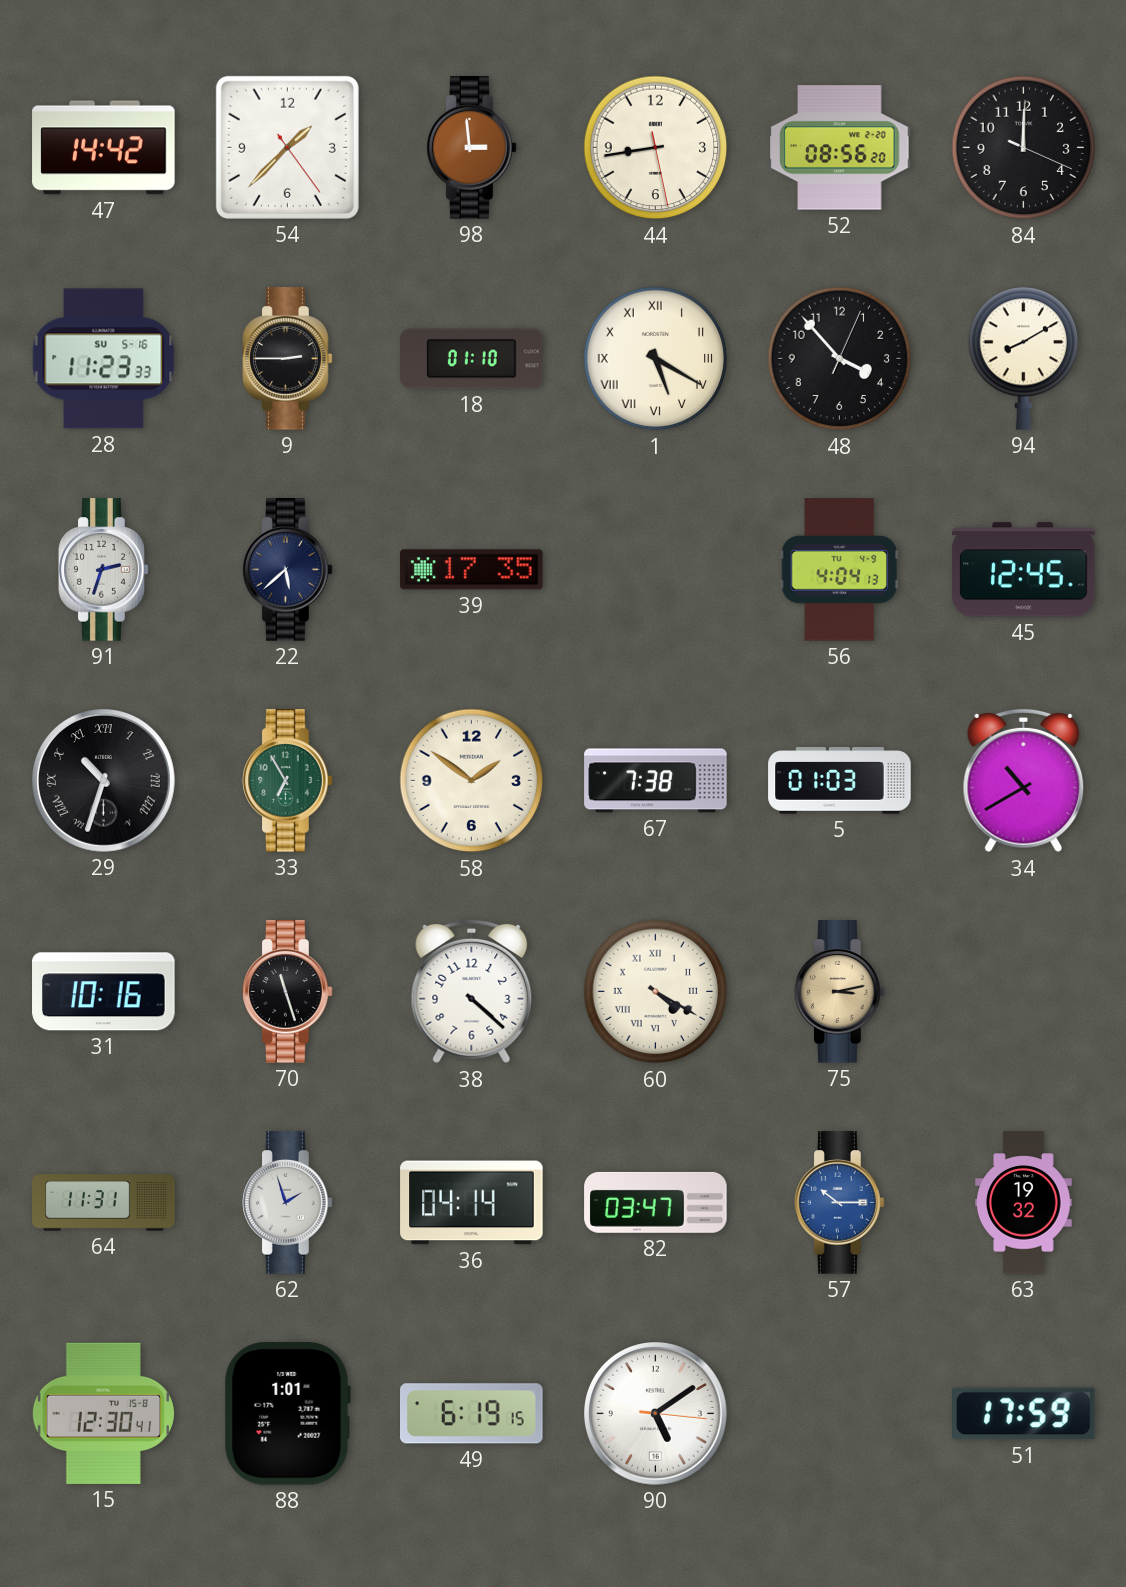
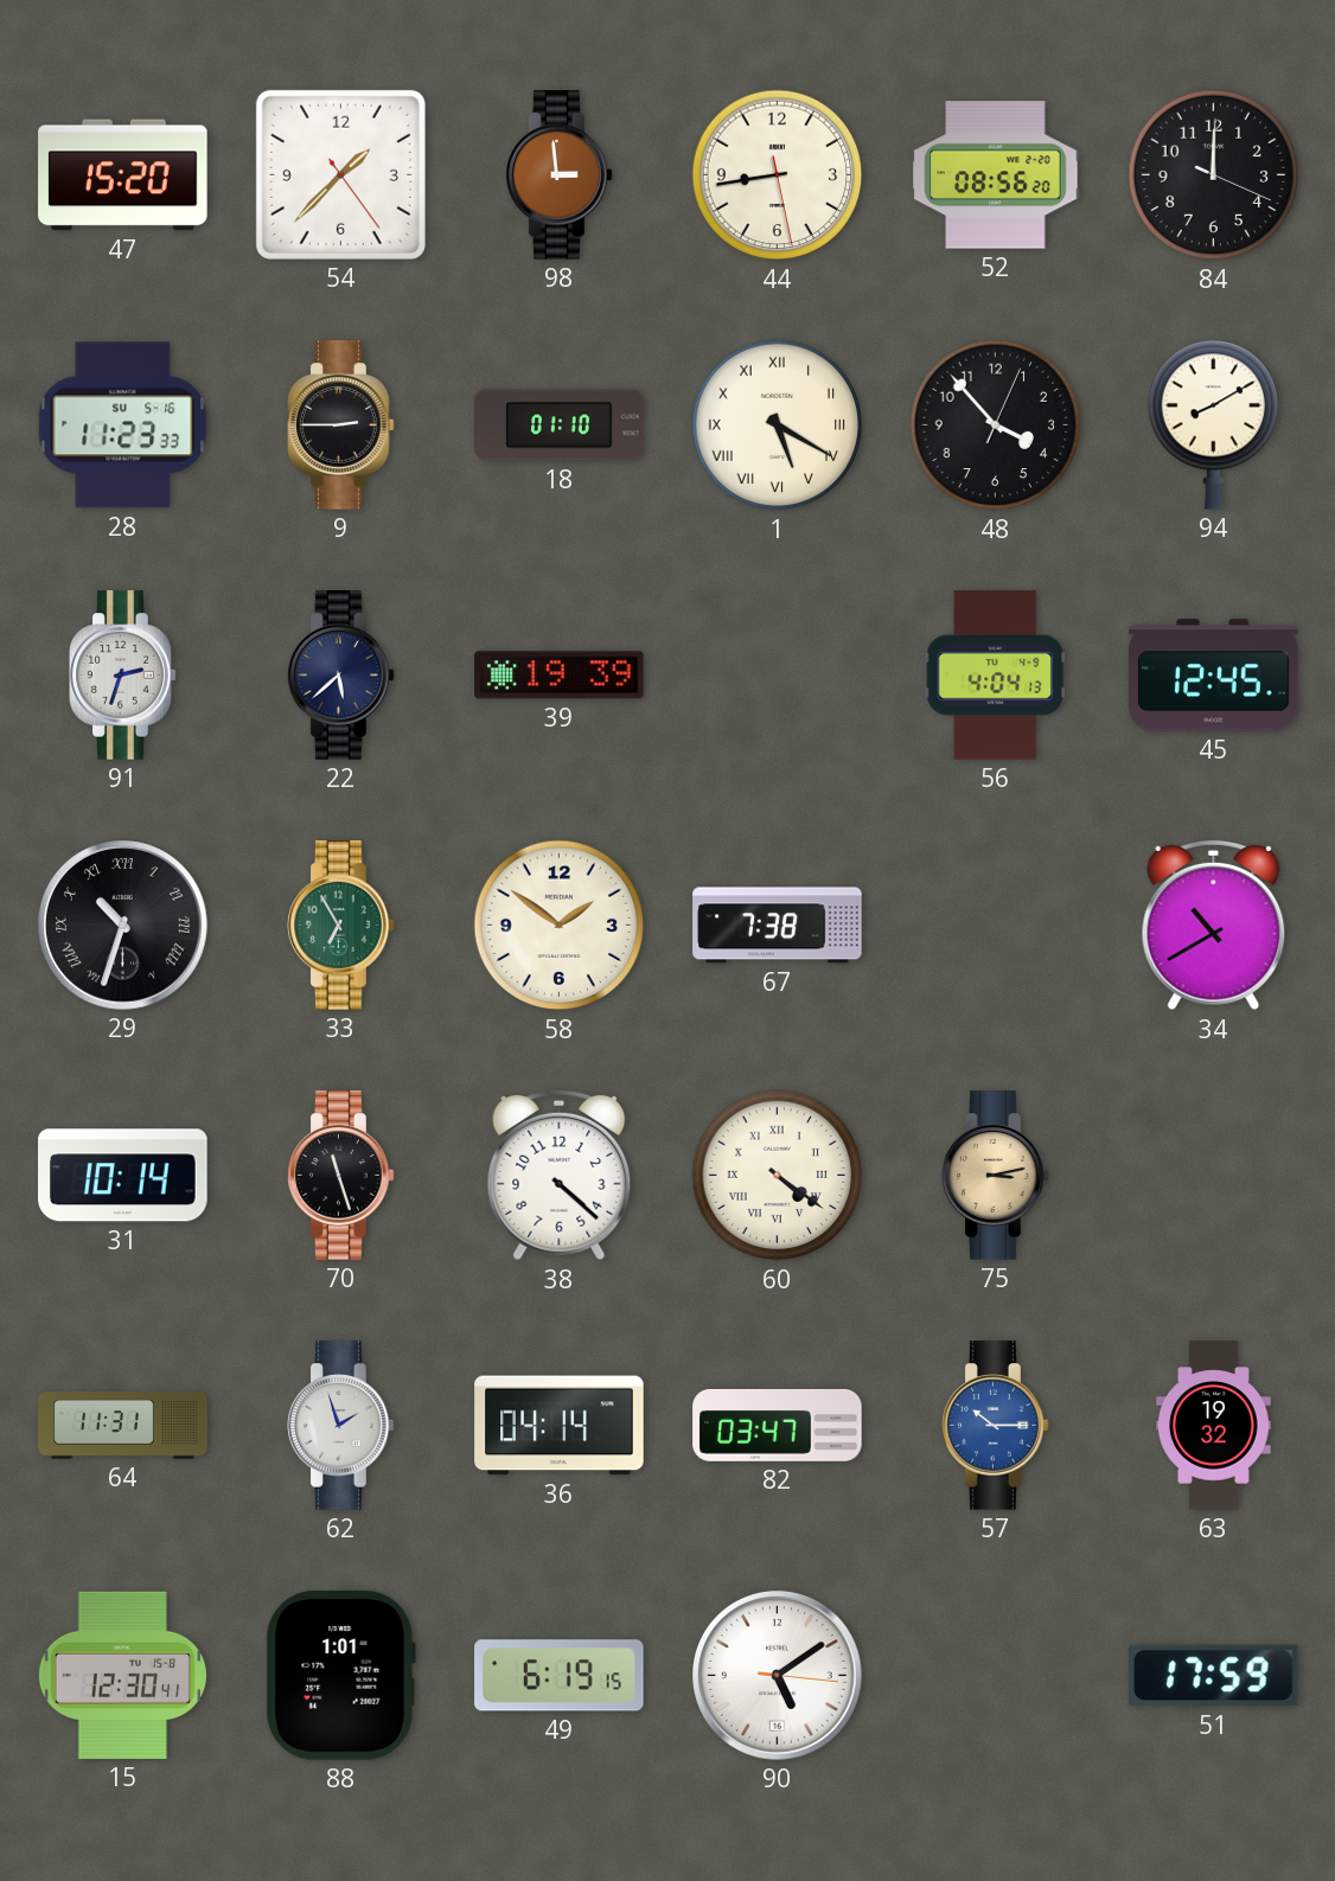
47: 14:42 -> 15:20 (123, 175)
39: 17:35 -> 19:39 (560, 676)
5: 01:03 -> none (840, 781)
31: 10:16 -> 10:14 (123, 1176)
60: 4:20 -> 4:21 (778, 1176)
